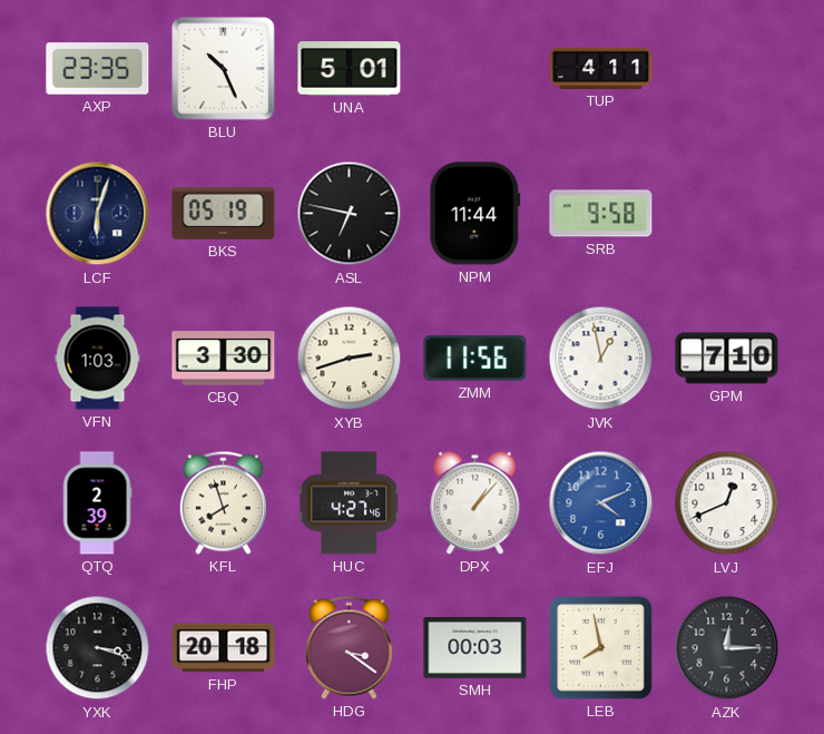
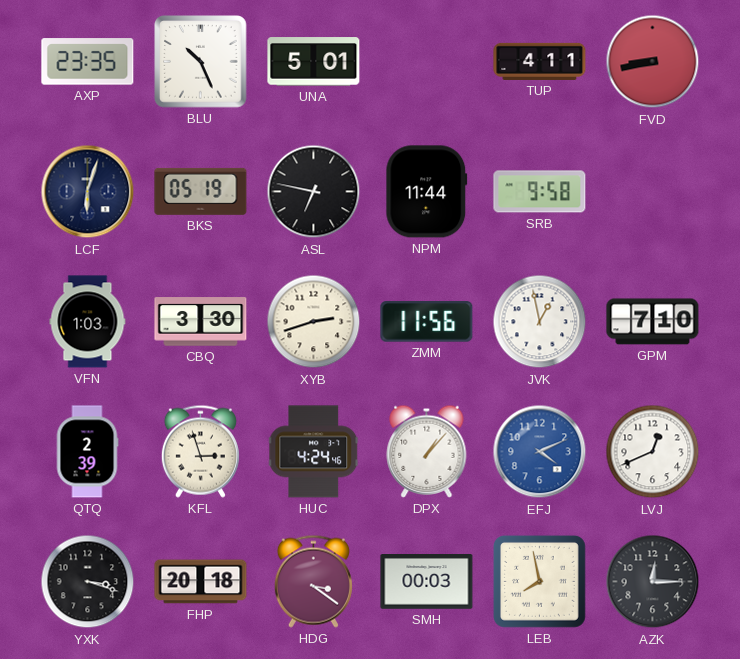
FVD: none -> 8:43 (653, 62)
KFL: 7:57 -> 2:57 (200, 451)
HUC: 4:27 -> 4:24 (314, 452)
